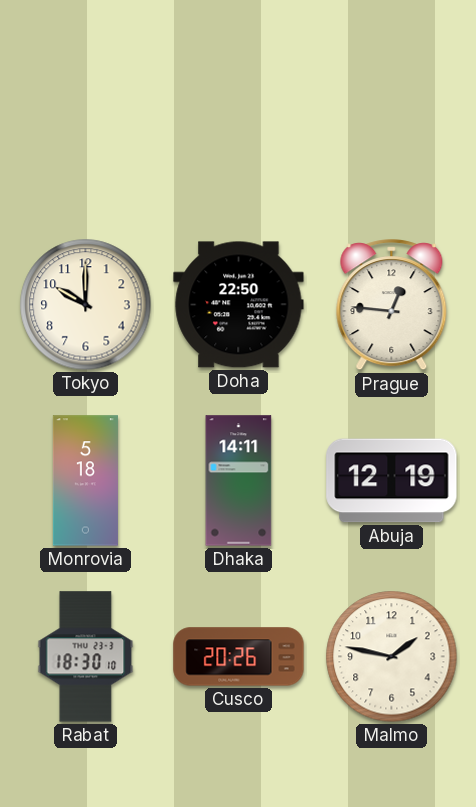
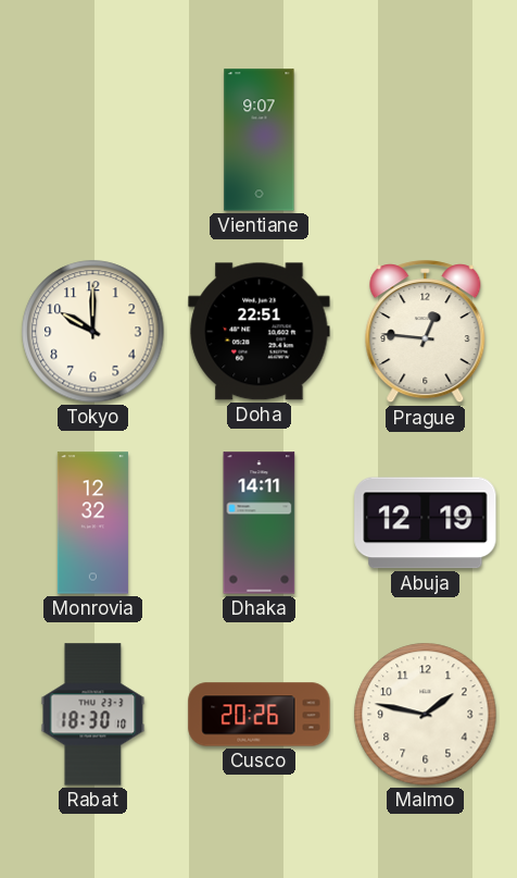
Vientiane: none -> 9:07 (260, 140)
Doha: 22:50 -> 22:51 (260, 332)
Monrovia: 5:18 -> 12:32 (92, 523)
